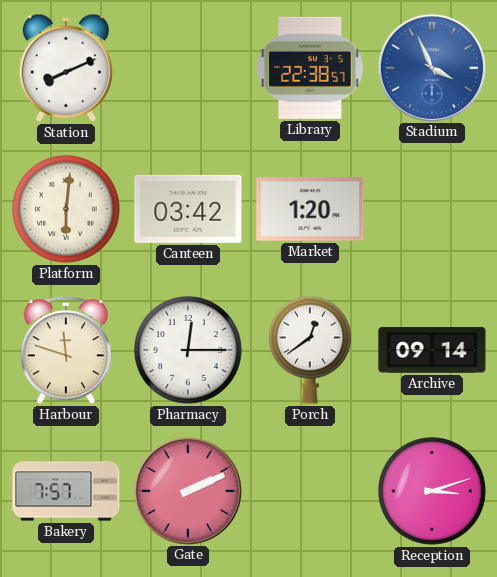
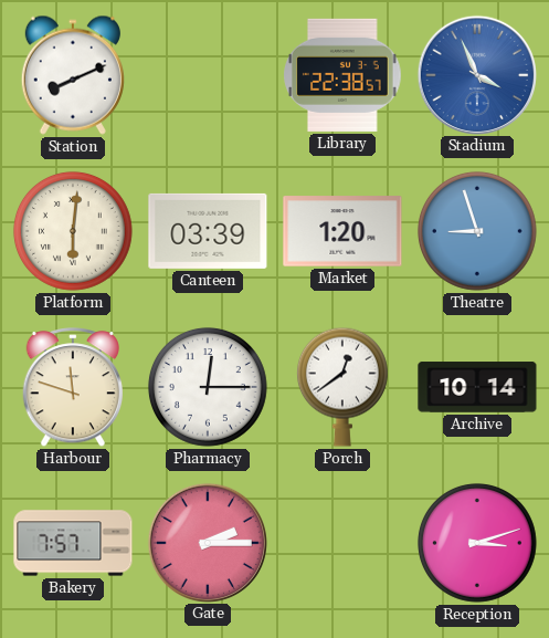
Canteen: 03:42 -> 03:39 (208, 231)
Theatre: none -> 8:57 (477, 231)
Archive: 09:14 -> 10:14 (477, 387)
Gate: 2:11 -> 2:15 (207, 542)
